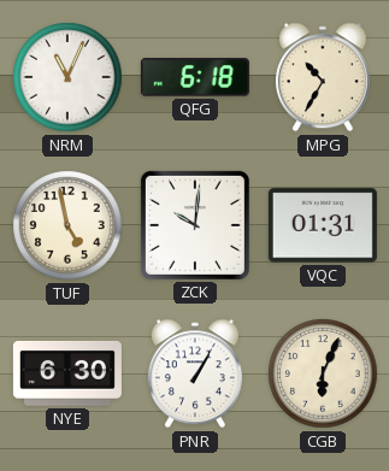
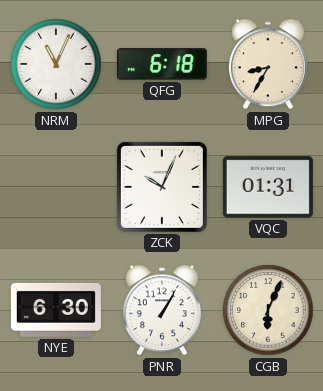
MPG: 10:35 -> 8:35 (268, 64)
TUF: 4:58 -> none (67, 225)
ZCK: 10:01 -> 10:04 (162, 187)
